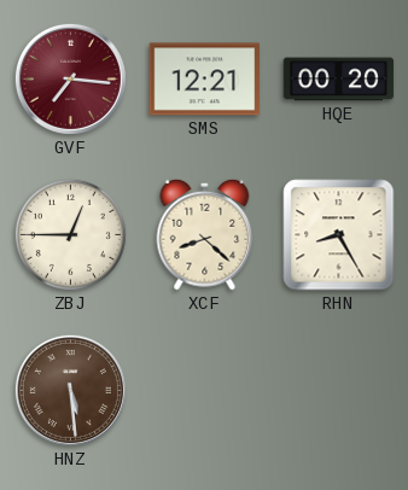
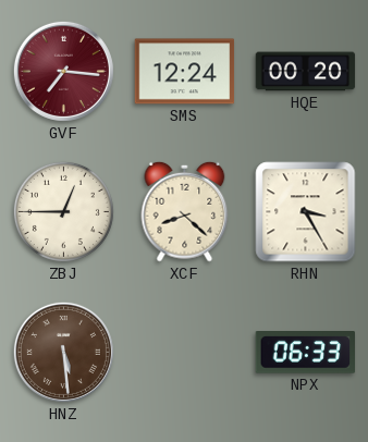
SMS: 12:21 -> 12:24 (185, 72)
RHN: 8:25 -> 3:25 (306, 212)
NPX: none -> 06:33 (306, 353)
